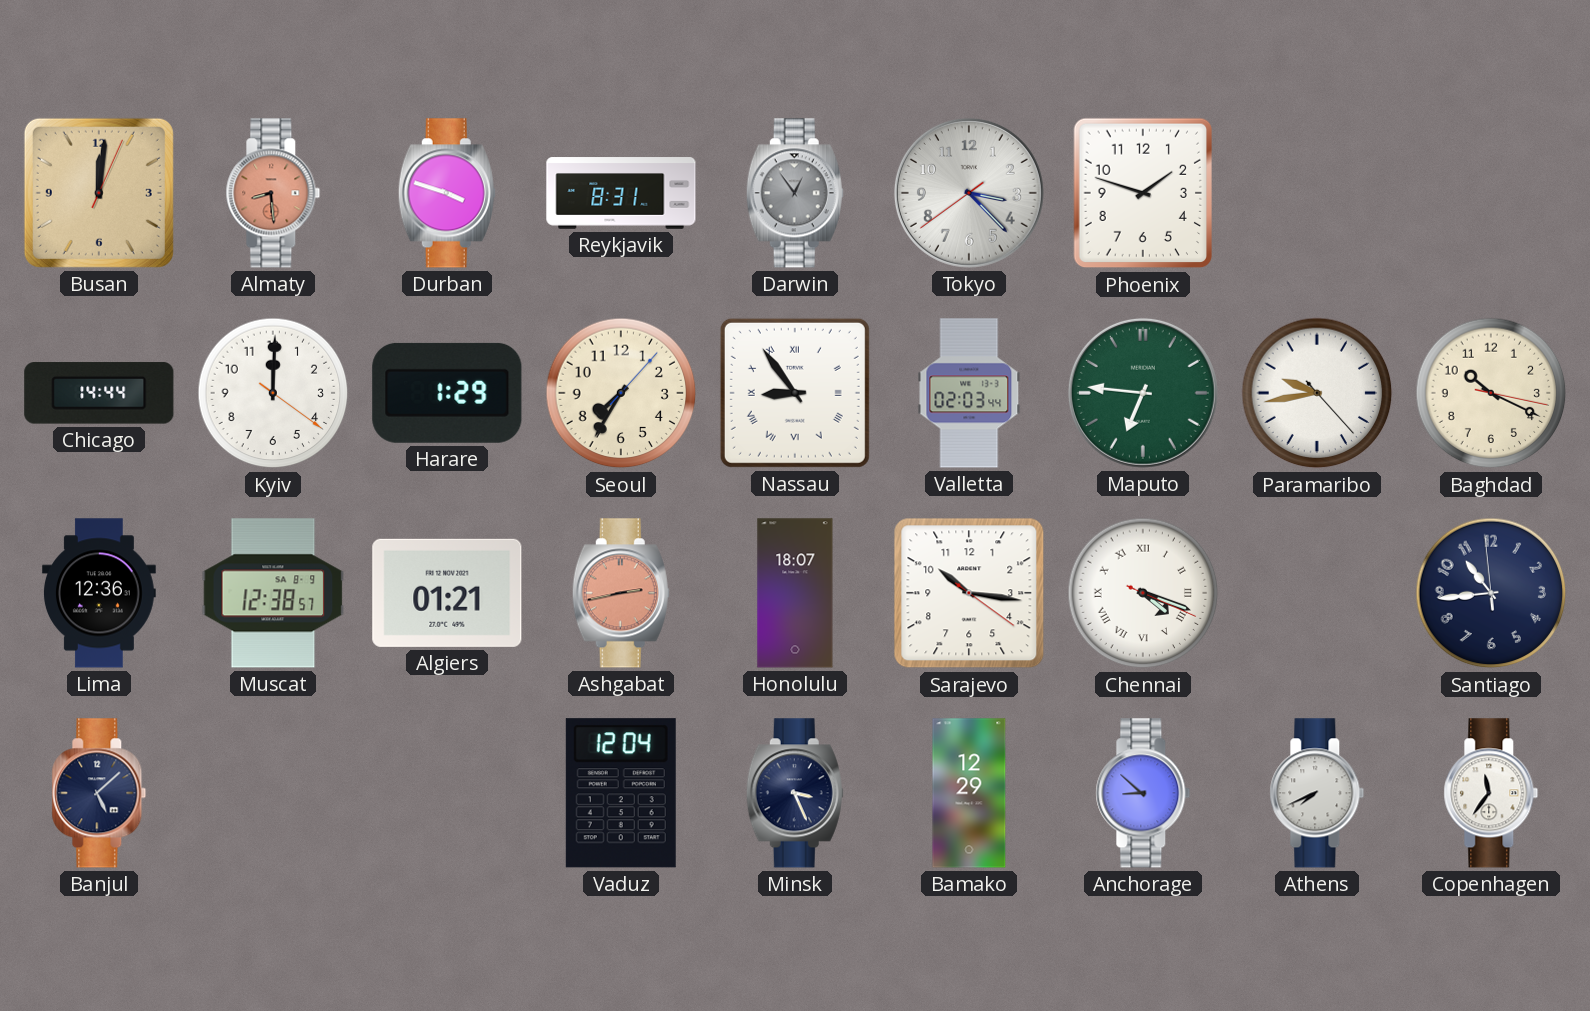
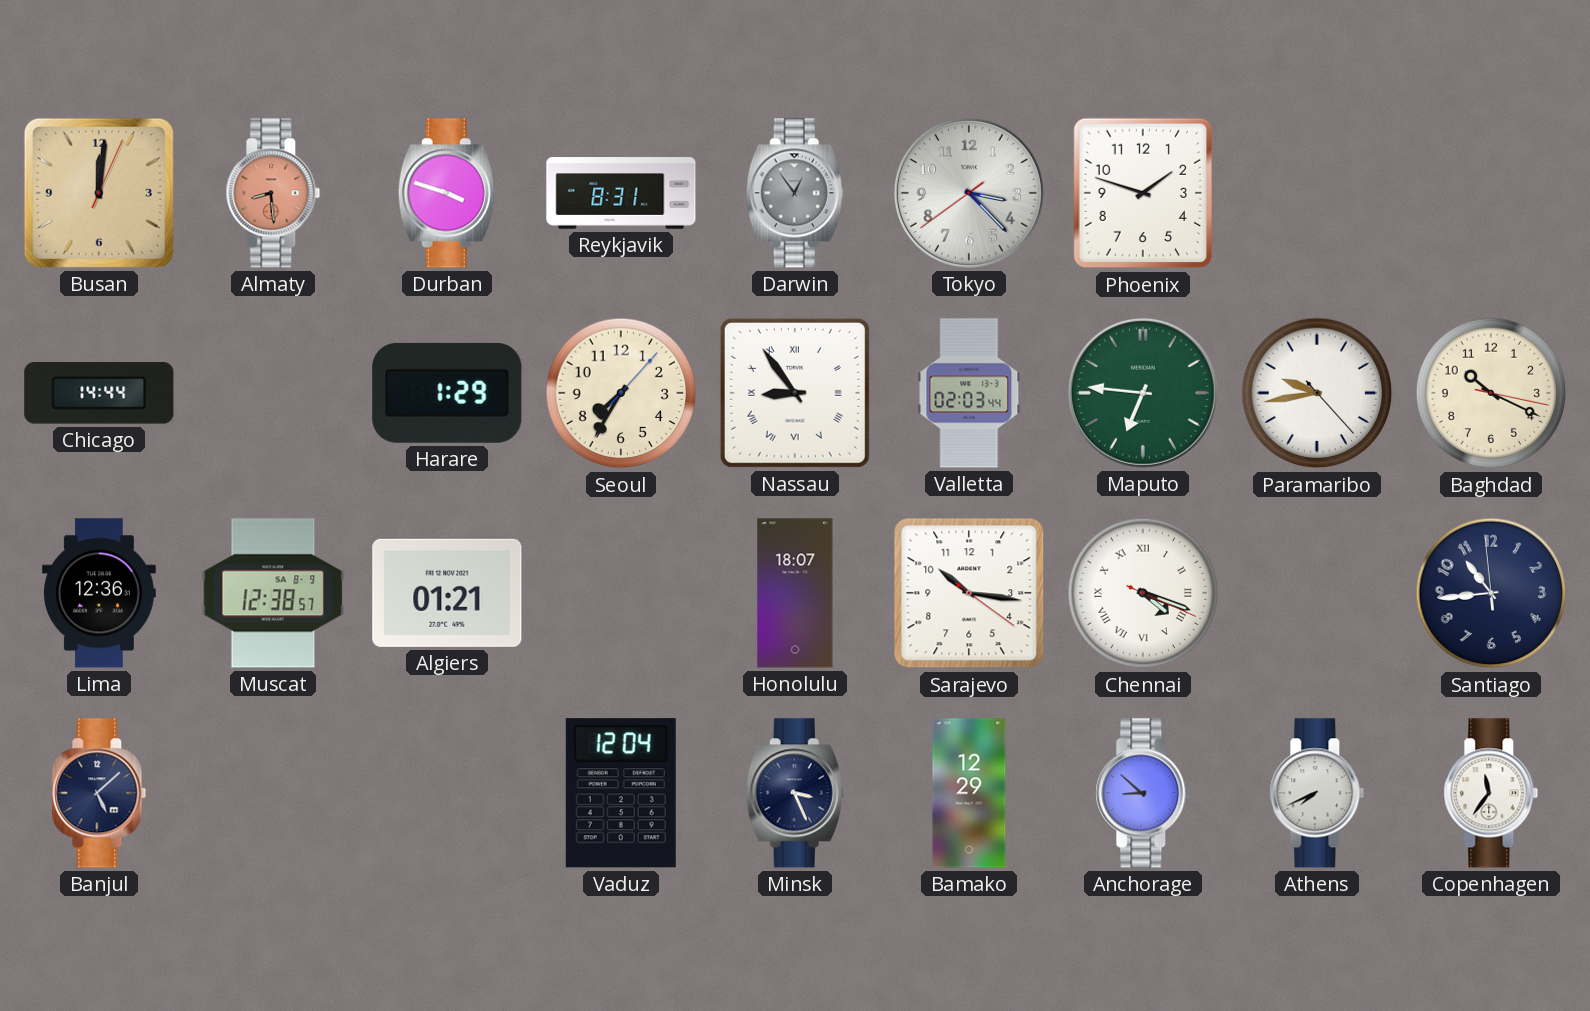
Kyiv: 12:00 -> none (273, 393)
Ashgabat: 2:43 -> none (621, 593)
